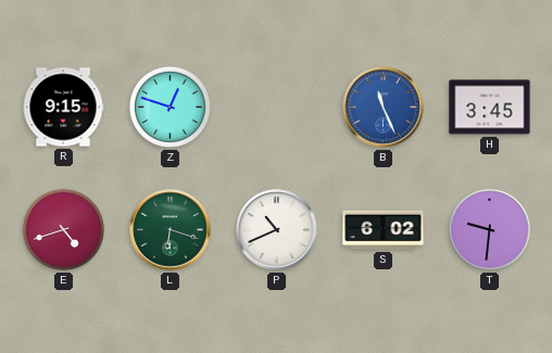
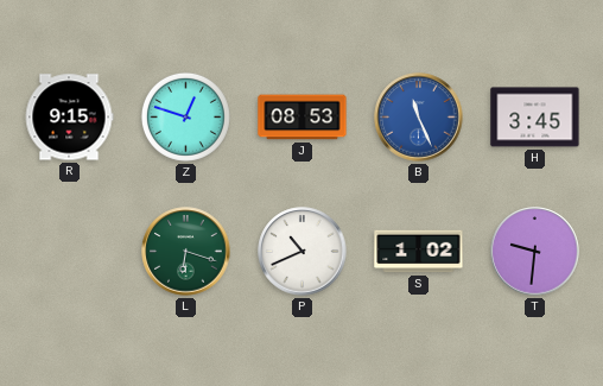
J: none -> 08:53 (303, 118)
E: 4:42 -> none (63, 229)
S: 6:02 -> 1:02 (419, 252)
